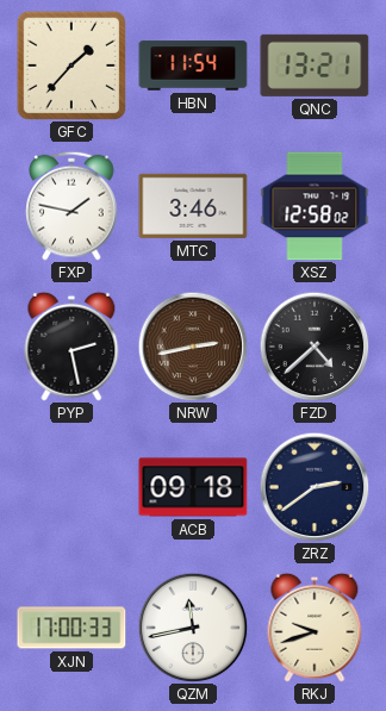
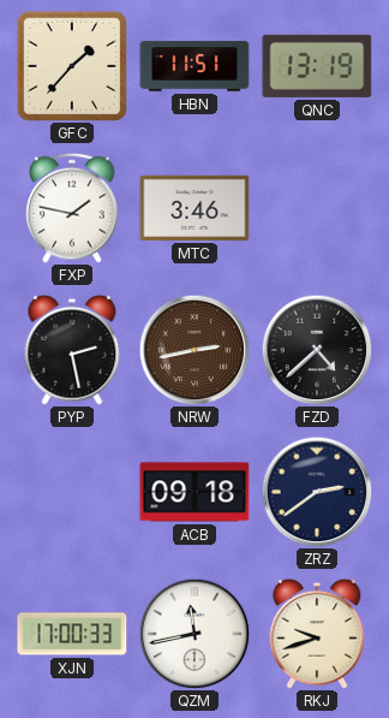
HBN: 11:54 -> 11:51 (194, 66)
QNC: 13:21 -> 13:19 (317, 66)
XSZ: 12:58 -> none (315, 206)
